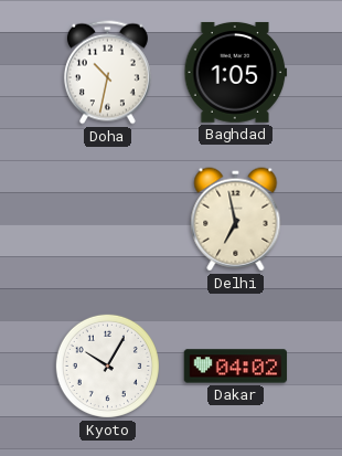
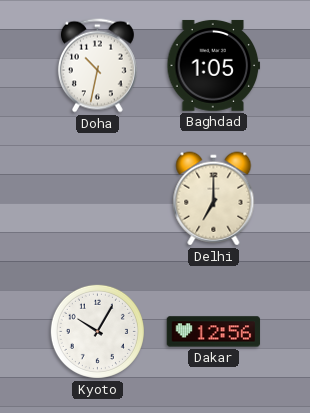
Delhi: 6:58 -> 7:00 (214, 199)
Dakar: 04:02 -> 12:56 (214, 332)
